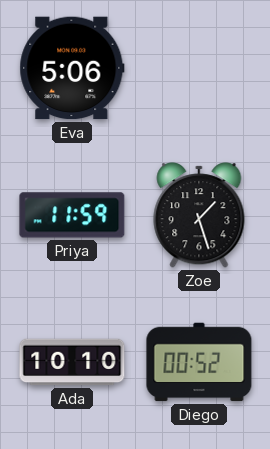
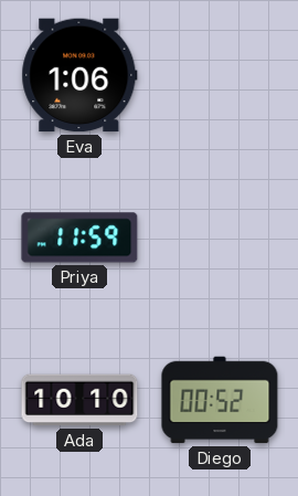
Eva: 5:06 -> 1:06 (79, 75)
Zoe: 1:27 -> none (199, 215)
